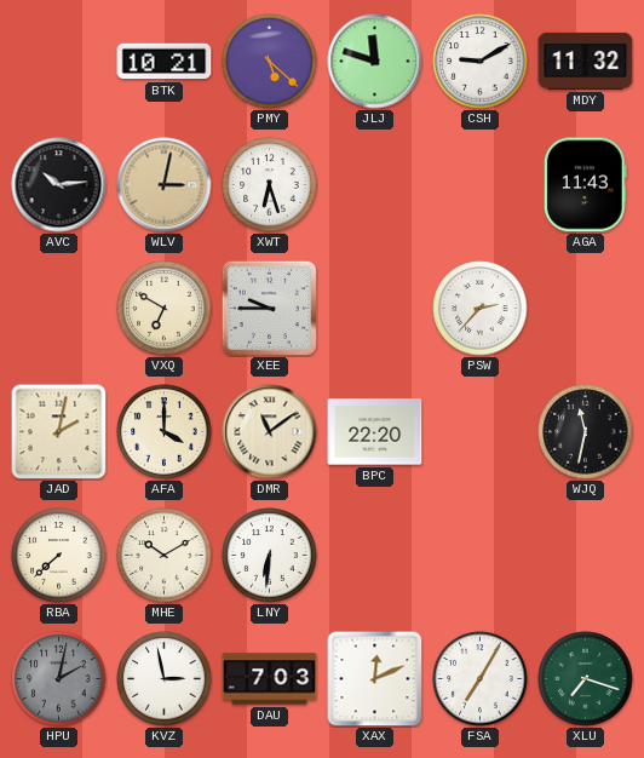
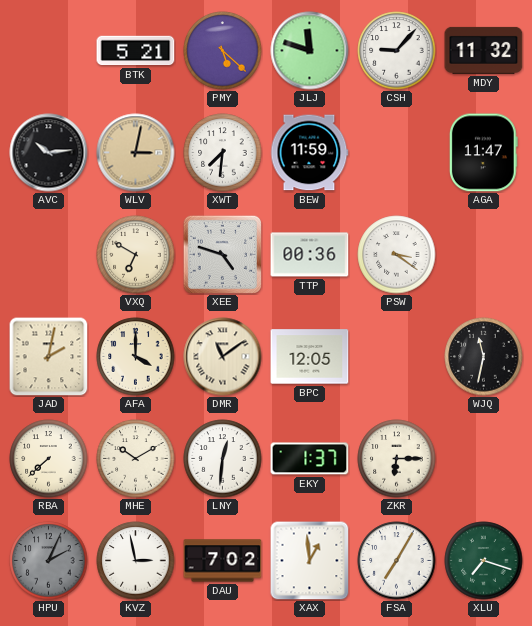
BTK: 10:21 -> 5:21 (136, 51)
CSH: 9:10 -> 9:07 (397, 51)
XWT: 6:27 -> 7:31 (223, 153)
BEW: none -> 11:59 (309, 153)
AGA: 11:43 -> 11:47 (483, 153)
XEE: 9:45 -> 4:48 (222, 254)
TTP: none -> 00:36 (310, 255)
PSW: 2:37 -> 3:21 (397, 255)
BPC: 22:20 -> 12:05 (310, 357)
LNY: 6:31 -> 12:31 (223, 459)
EKY: none -> 1:37 (310, 459)
ZKR: none -> 6:15 (397, 459)
HPU: 2:02 -> 2:04 (49, 561)
DAU: 7:03 -> 7:02 (223, 561)
XAX: 12:11 -> 12:59 (310, 561)
